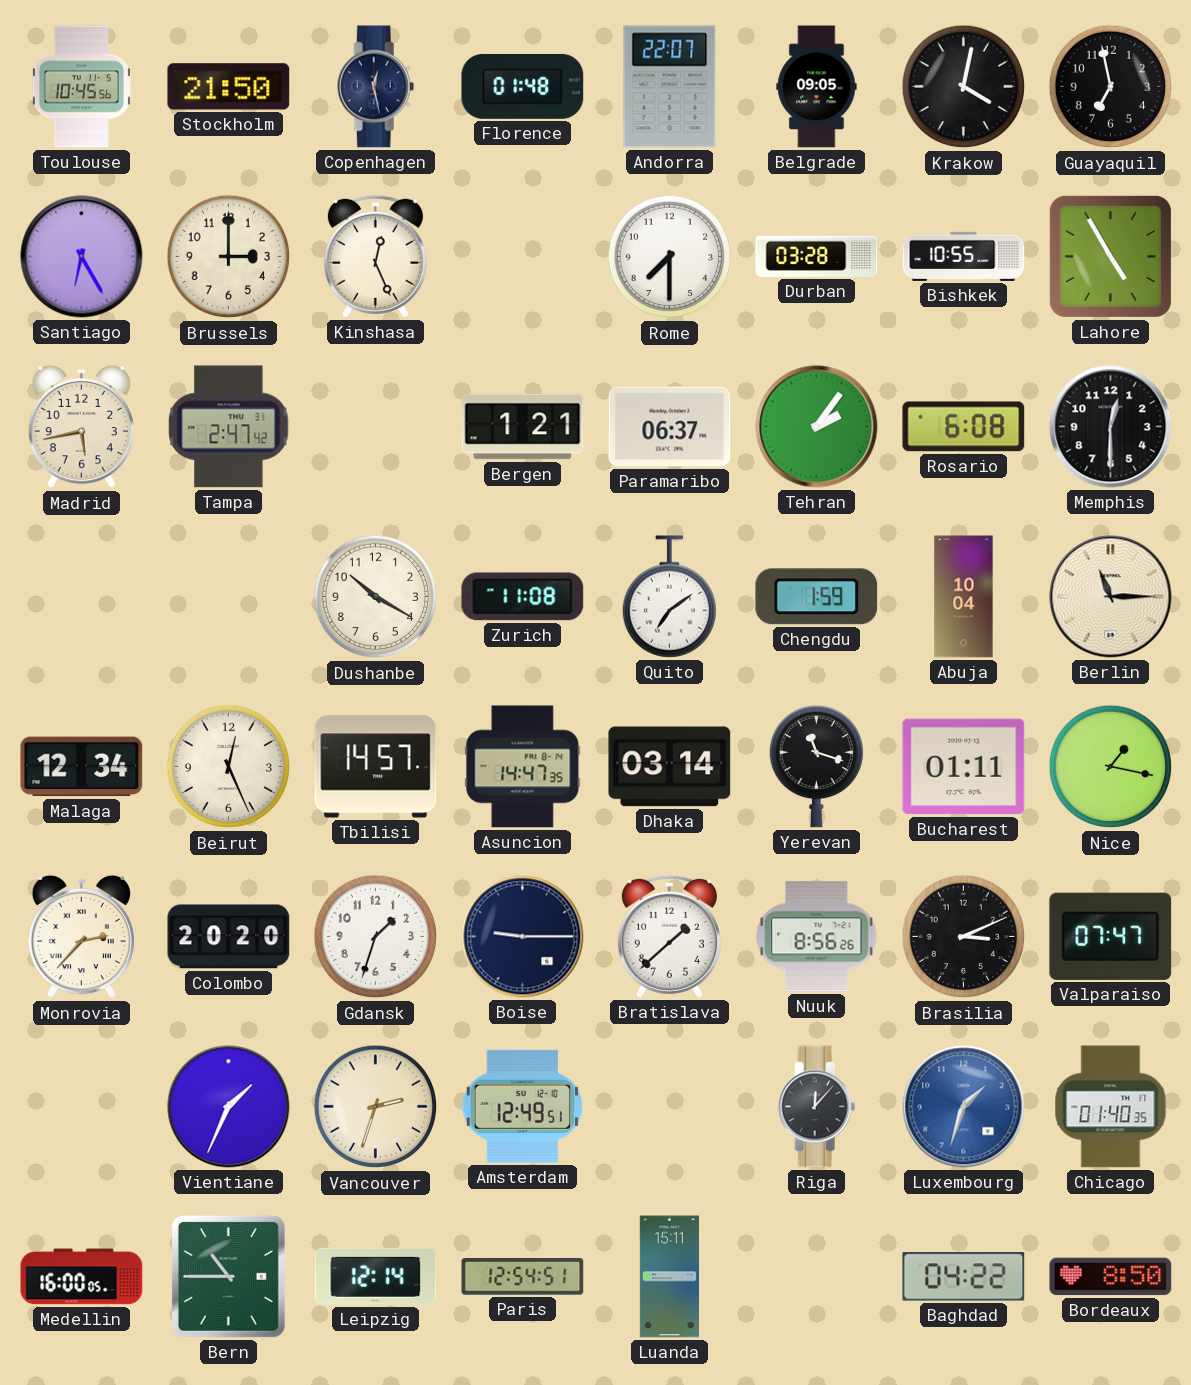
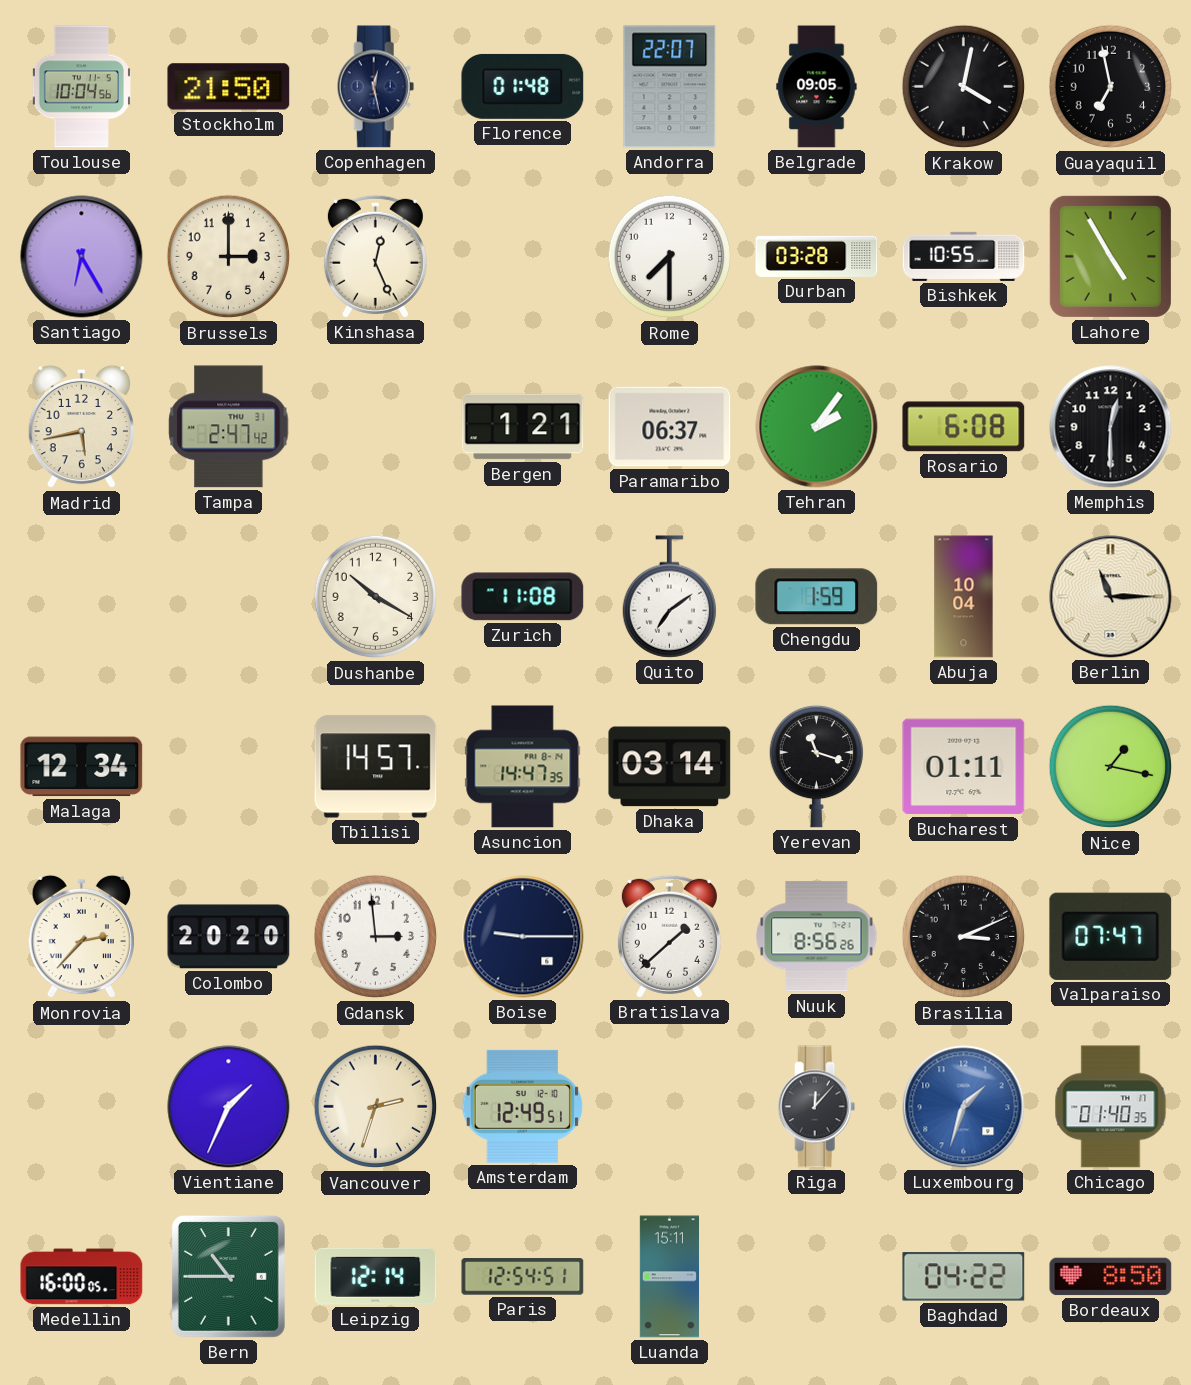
Toulouse: 10:45 -> 10:04 (81, 87)
Beirut: 12:26 -> none (229, 767)
Gdansk: 1:33 -> 2:59 (376, 937)
